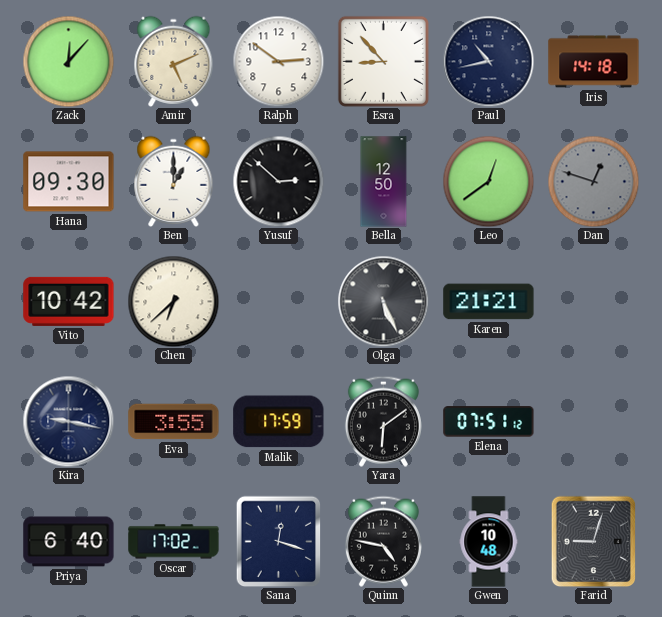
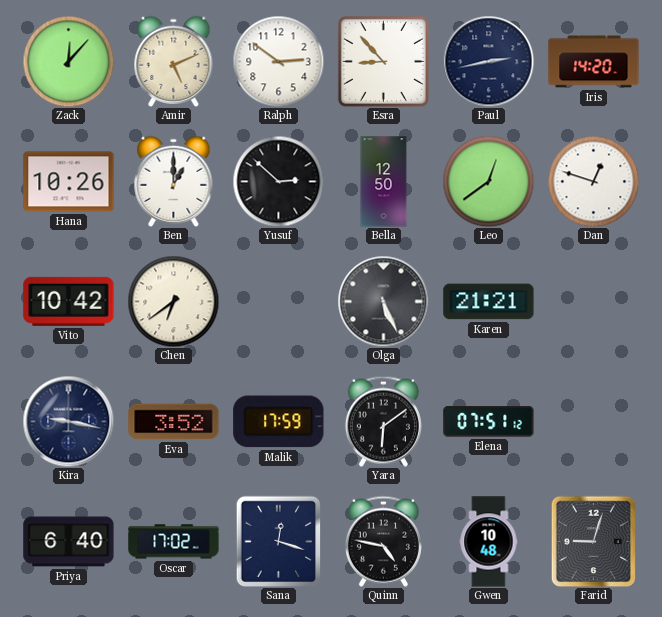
Paul: 10:43 -> 2:43 (488, 61)
Iris: 14:18 -> 14:20 (594, 62)
Hana: 09:30 -> 10:26 (69, 182)
Dan dial: grey -> white (593, 181)
Chen: 6:38 -> 6:39 (173, 301)
Eva: 3:55 -> 3:52 (174, 422)
